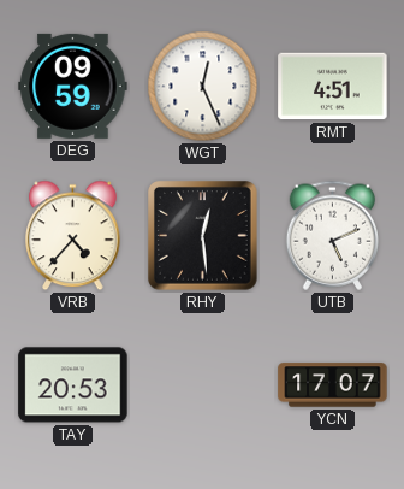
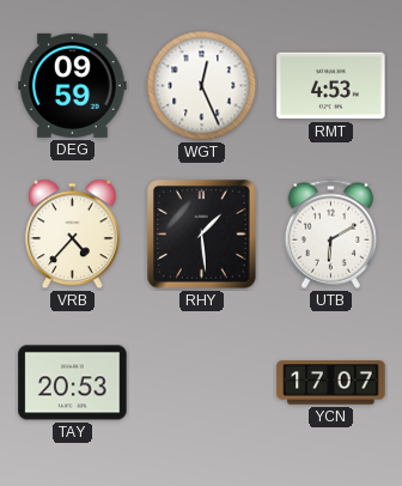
RMT: 4:51 -> 4:53 (331, 86)
RHY: 12:29 -> 1:29 (202, 235)
UTB: 5:11 -> 6:10 (330, 233)
